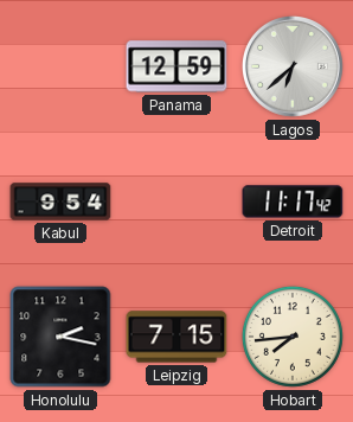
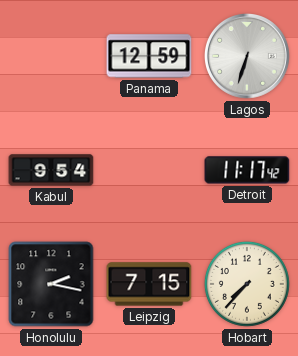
Lagos: 6:38 -> 6:33 (248, 57)
Hobart: 7:44 -> 7:37 (247, 284)
